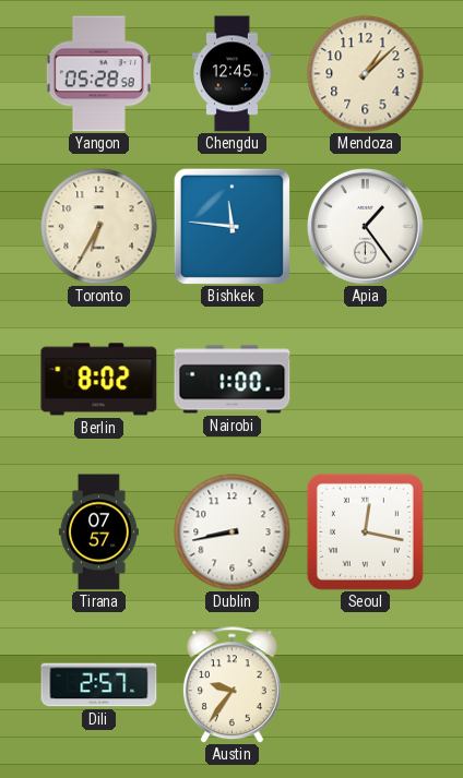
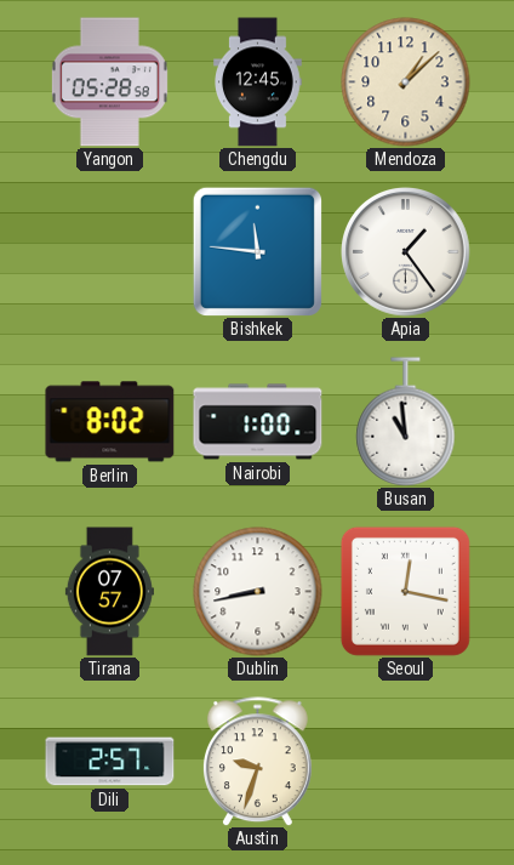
Toronto: 6:35 -> none (99, 227)
Busan: none -> 10:59 (406, 422)
Austin: 9:36 -> 9:33 (257, 762)
